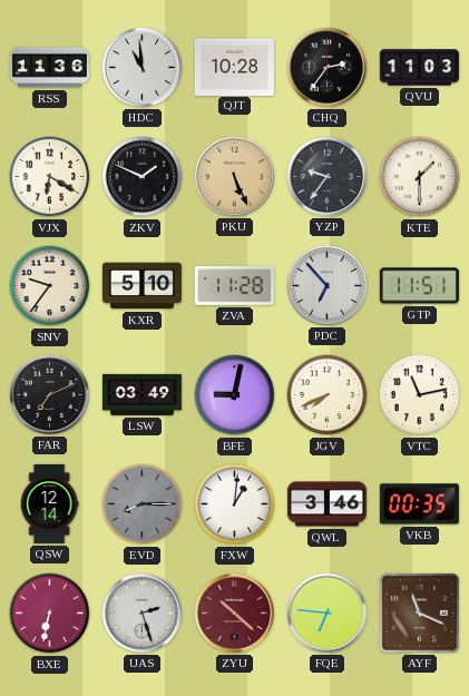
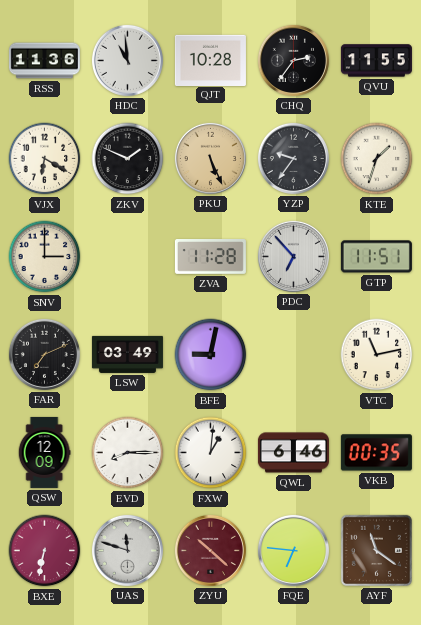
QVU: 11:03 -> 11:55 (376, 61)
KTE: 1:30 -> 1:33 (377, 159)
SNV: 9:36 -> 3:00 (45, 257)
KXR: 5:10 -> none (141, 286)
JGV: 7:41 -> none (328, 395)
QSW: 12:14 -> 12:09 (44, 452)
EVD dial: grey -> white (128, 453)
QWL: 3:46 -> 6:46 (293, 453)
UAS: 2:27 -> 11:48 (127, 550)
AYF: 11:19 -> 11:21 (376, 550)
